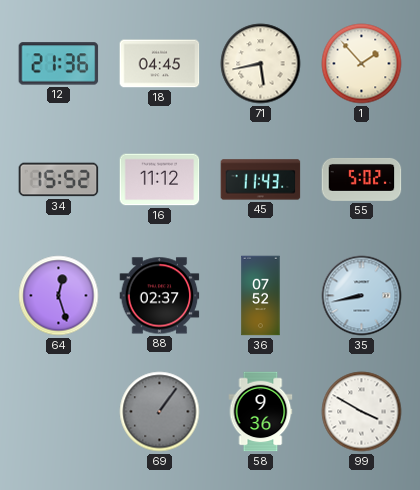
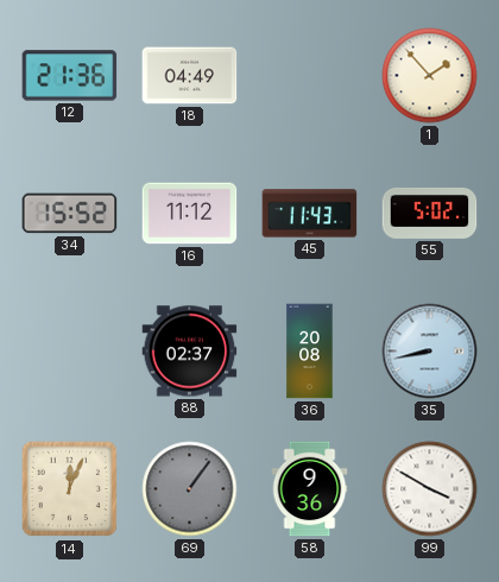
18: 04:45 -> 04:49 (190, 76)
71: 5:43 -> none (261, 64)
64: 12:27 -> none (59, 296)
36: 07:52 -> 20:08 (310, 352)
14: none -> 12:04 (70, 489)
